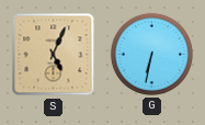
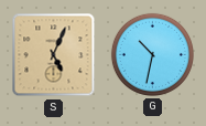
G: 6:32 -> 10:32 (152, 54)
